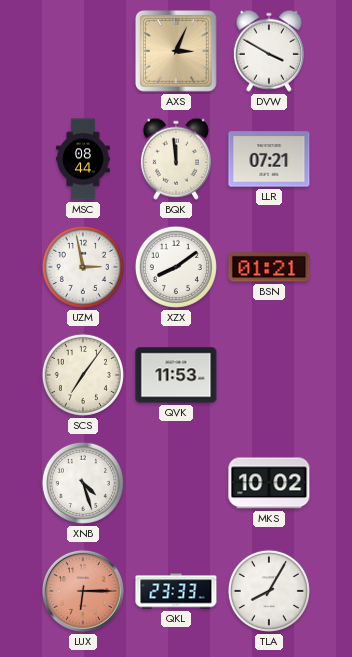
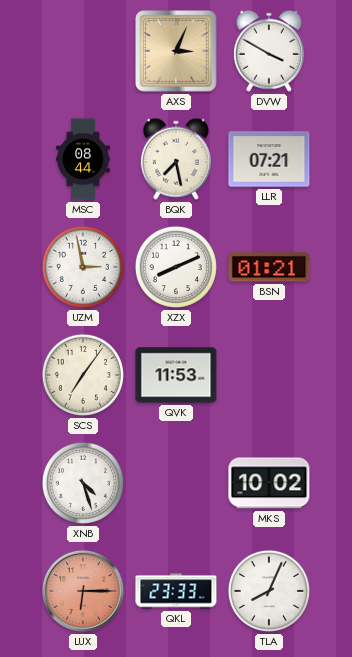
BQK: 11:59 -> 7:28 (176, 159)
XZX: 8:09 -> 8:11 (176, 267)
TLA: 8:05 -> 8:04 (269, 591)
